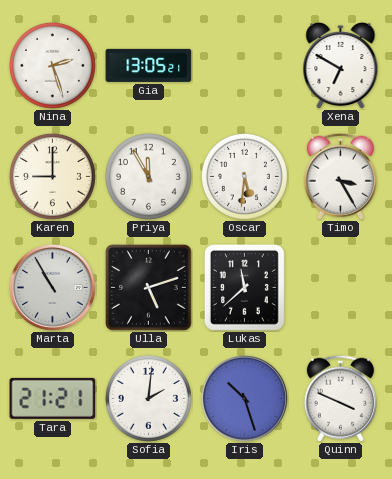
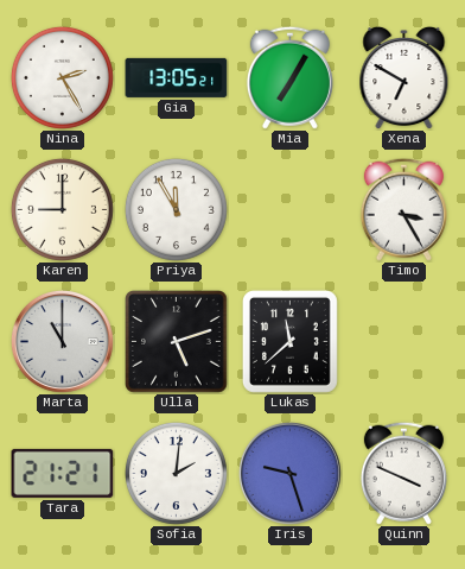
Nina: 2:27 -> 2:25 (62, 77)
Mia: none -> 7:05 (289, 77)
Oscar: 5:31 -> none (244, 176)
Marta: 10:55 -> 11:00 (62, 341)
Iris: 10:27 -> 9:27 (289, 473)
